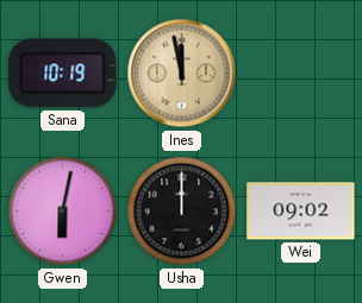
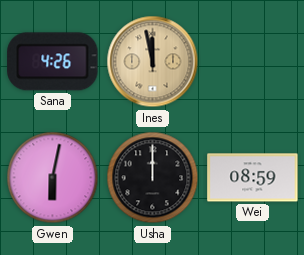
Sana: 10:19 -> 4:26 (53, 62)
Wei: 09:02 -> 08:59 (253, 178)
